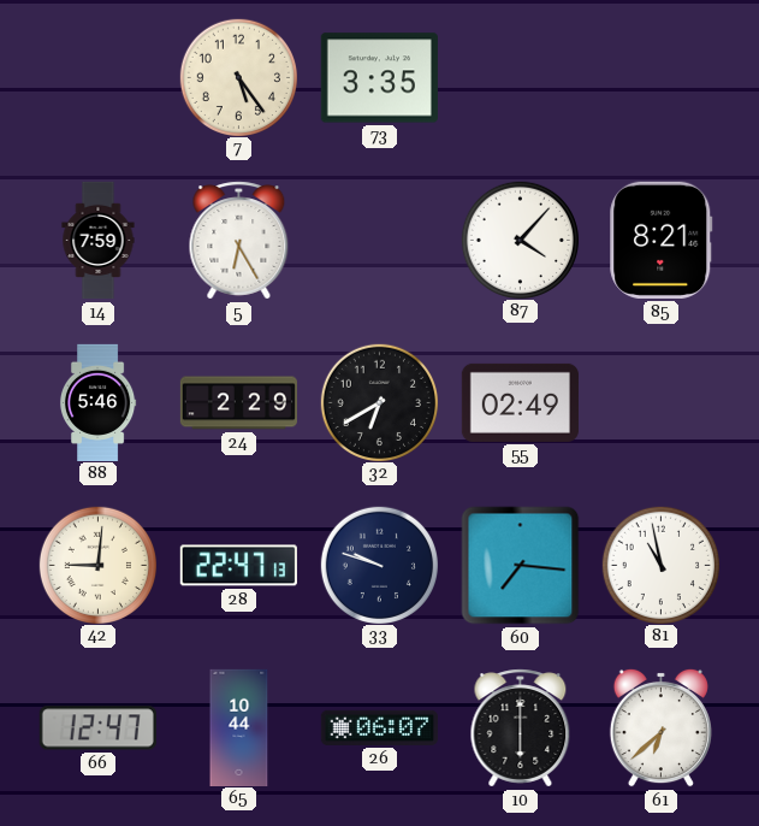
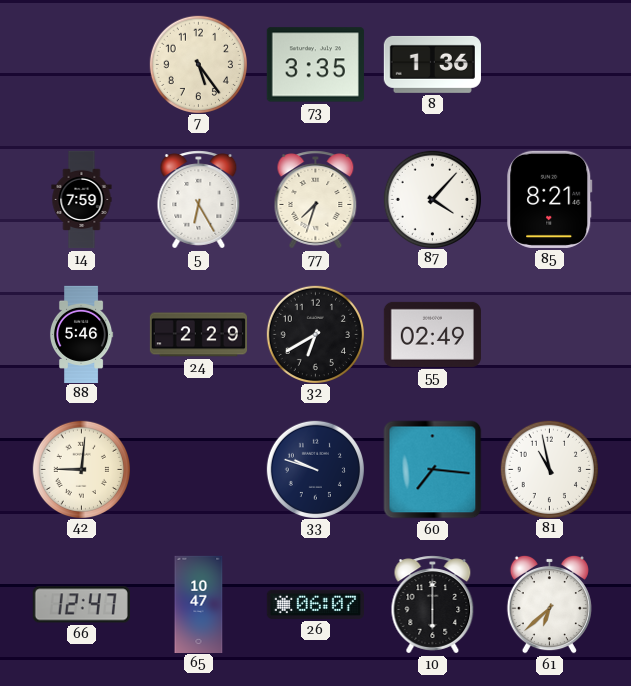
8: none -> 1:36 (432, 64)
77: none -> 7:33 (316, 200)
28: 22:47 -> none (238, 566)
65: 10:44 -> 10:47 (199, 604)
